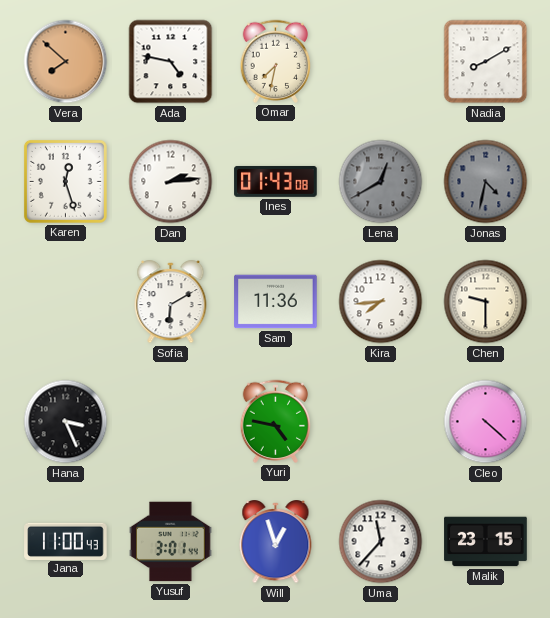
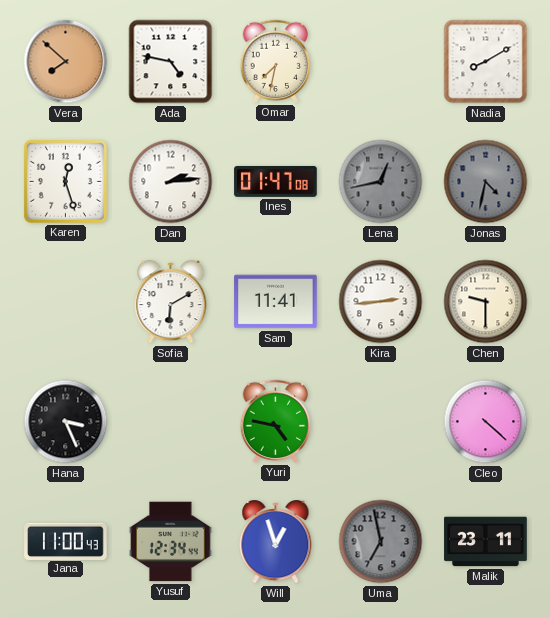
Ines: 01:43 -> 01:47 (276, 181)
Lena: 12:40 -> 12:43 (381, 182)
Sam: 11:36 -> 11:41 (276, 302)
Kira: 7:44 -> 2:44 (381, 302)
Yusuf: 3:01 -> 12:34 (171, 542)
Uma: 11:37 -> 6:58 (381, 542)
Uma dial: white -> grey (381, 542)
Malik: 23:15 -> 23:11 (486, 542)
